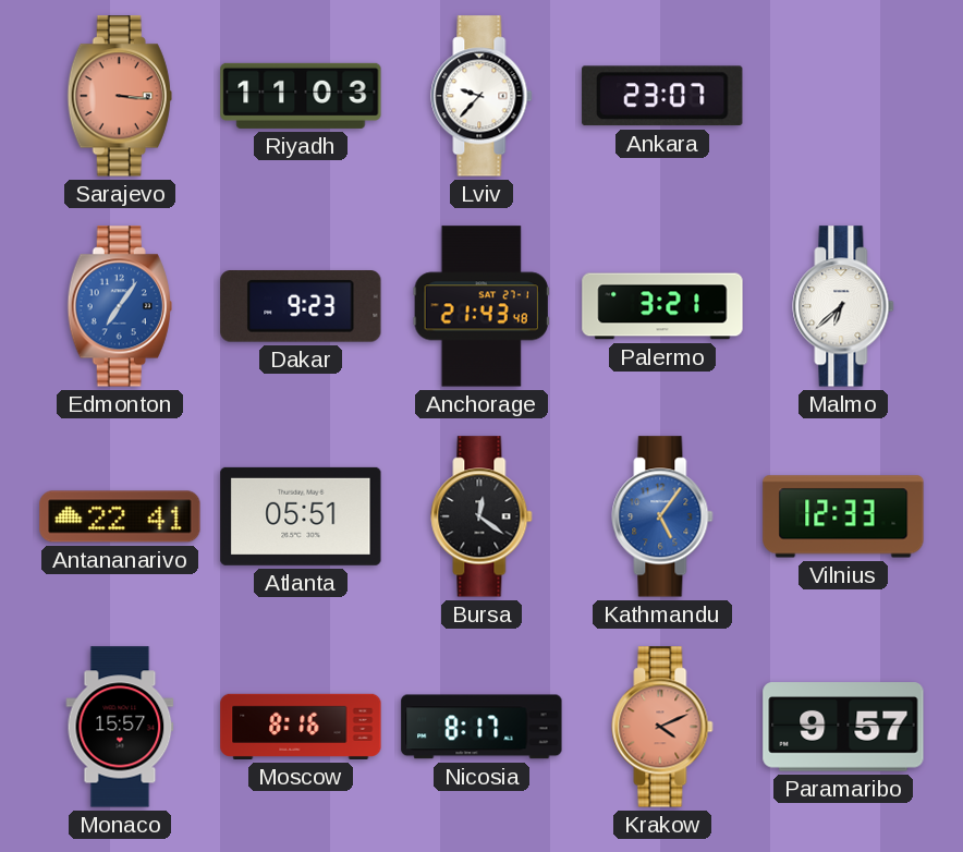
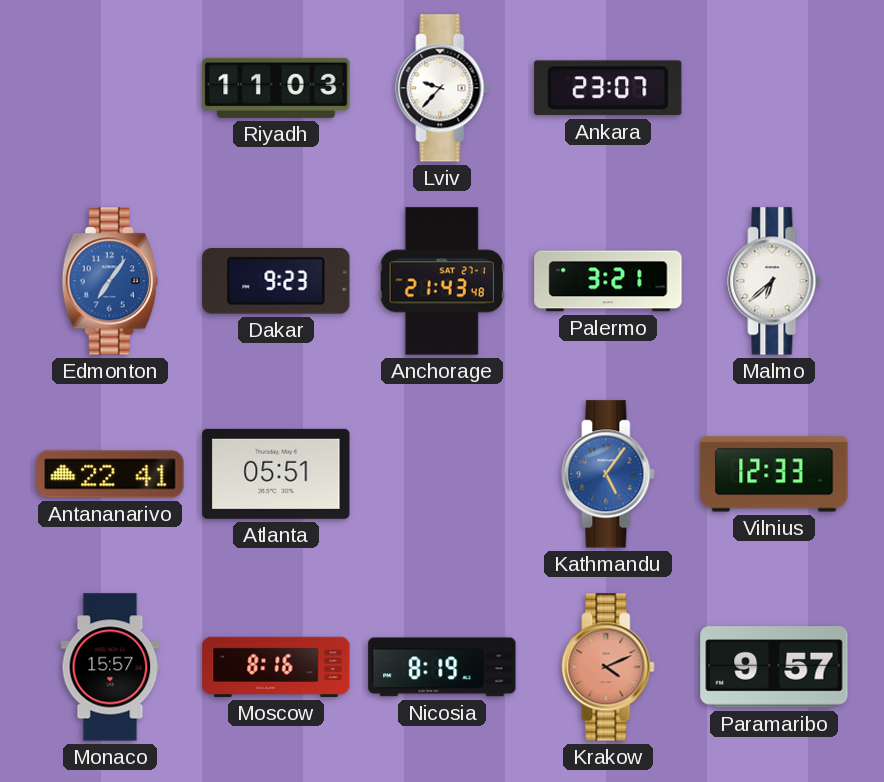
Sarajevo: 3:16 -> none (120, 96)
Bursa: 12:21 -> none (481, 516)
Nicosia: 8:17 -> 8:19 (442, 667)
